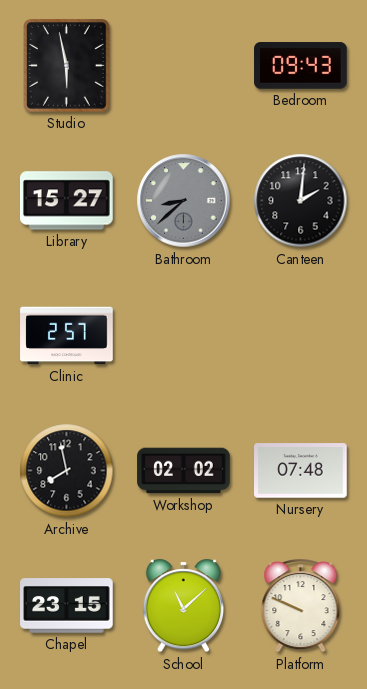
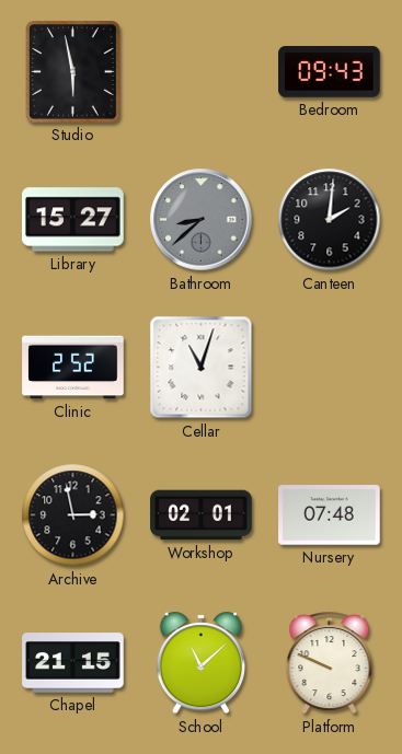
Clinic: 2:57 -> 2:52 (73, 368)
Cellar: none -> 11:03 (202, 368)
Archive: 7:58 -> 2:58 (73, 515)
Workshop: 02:02 -> 02:01 (202, 515)
Chapel: 23:15 -> 21:15 (73, 663)
